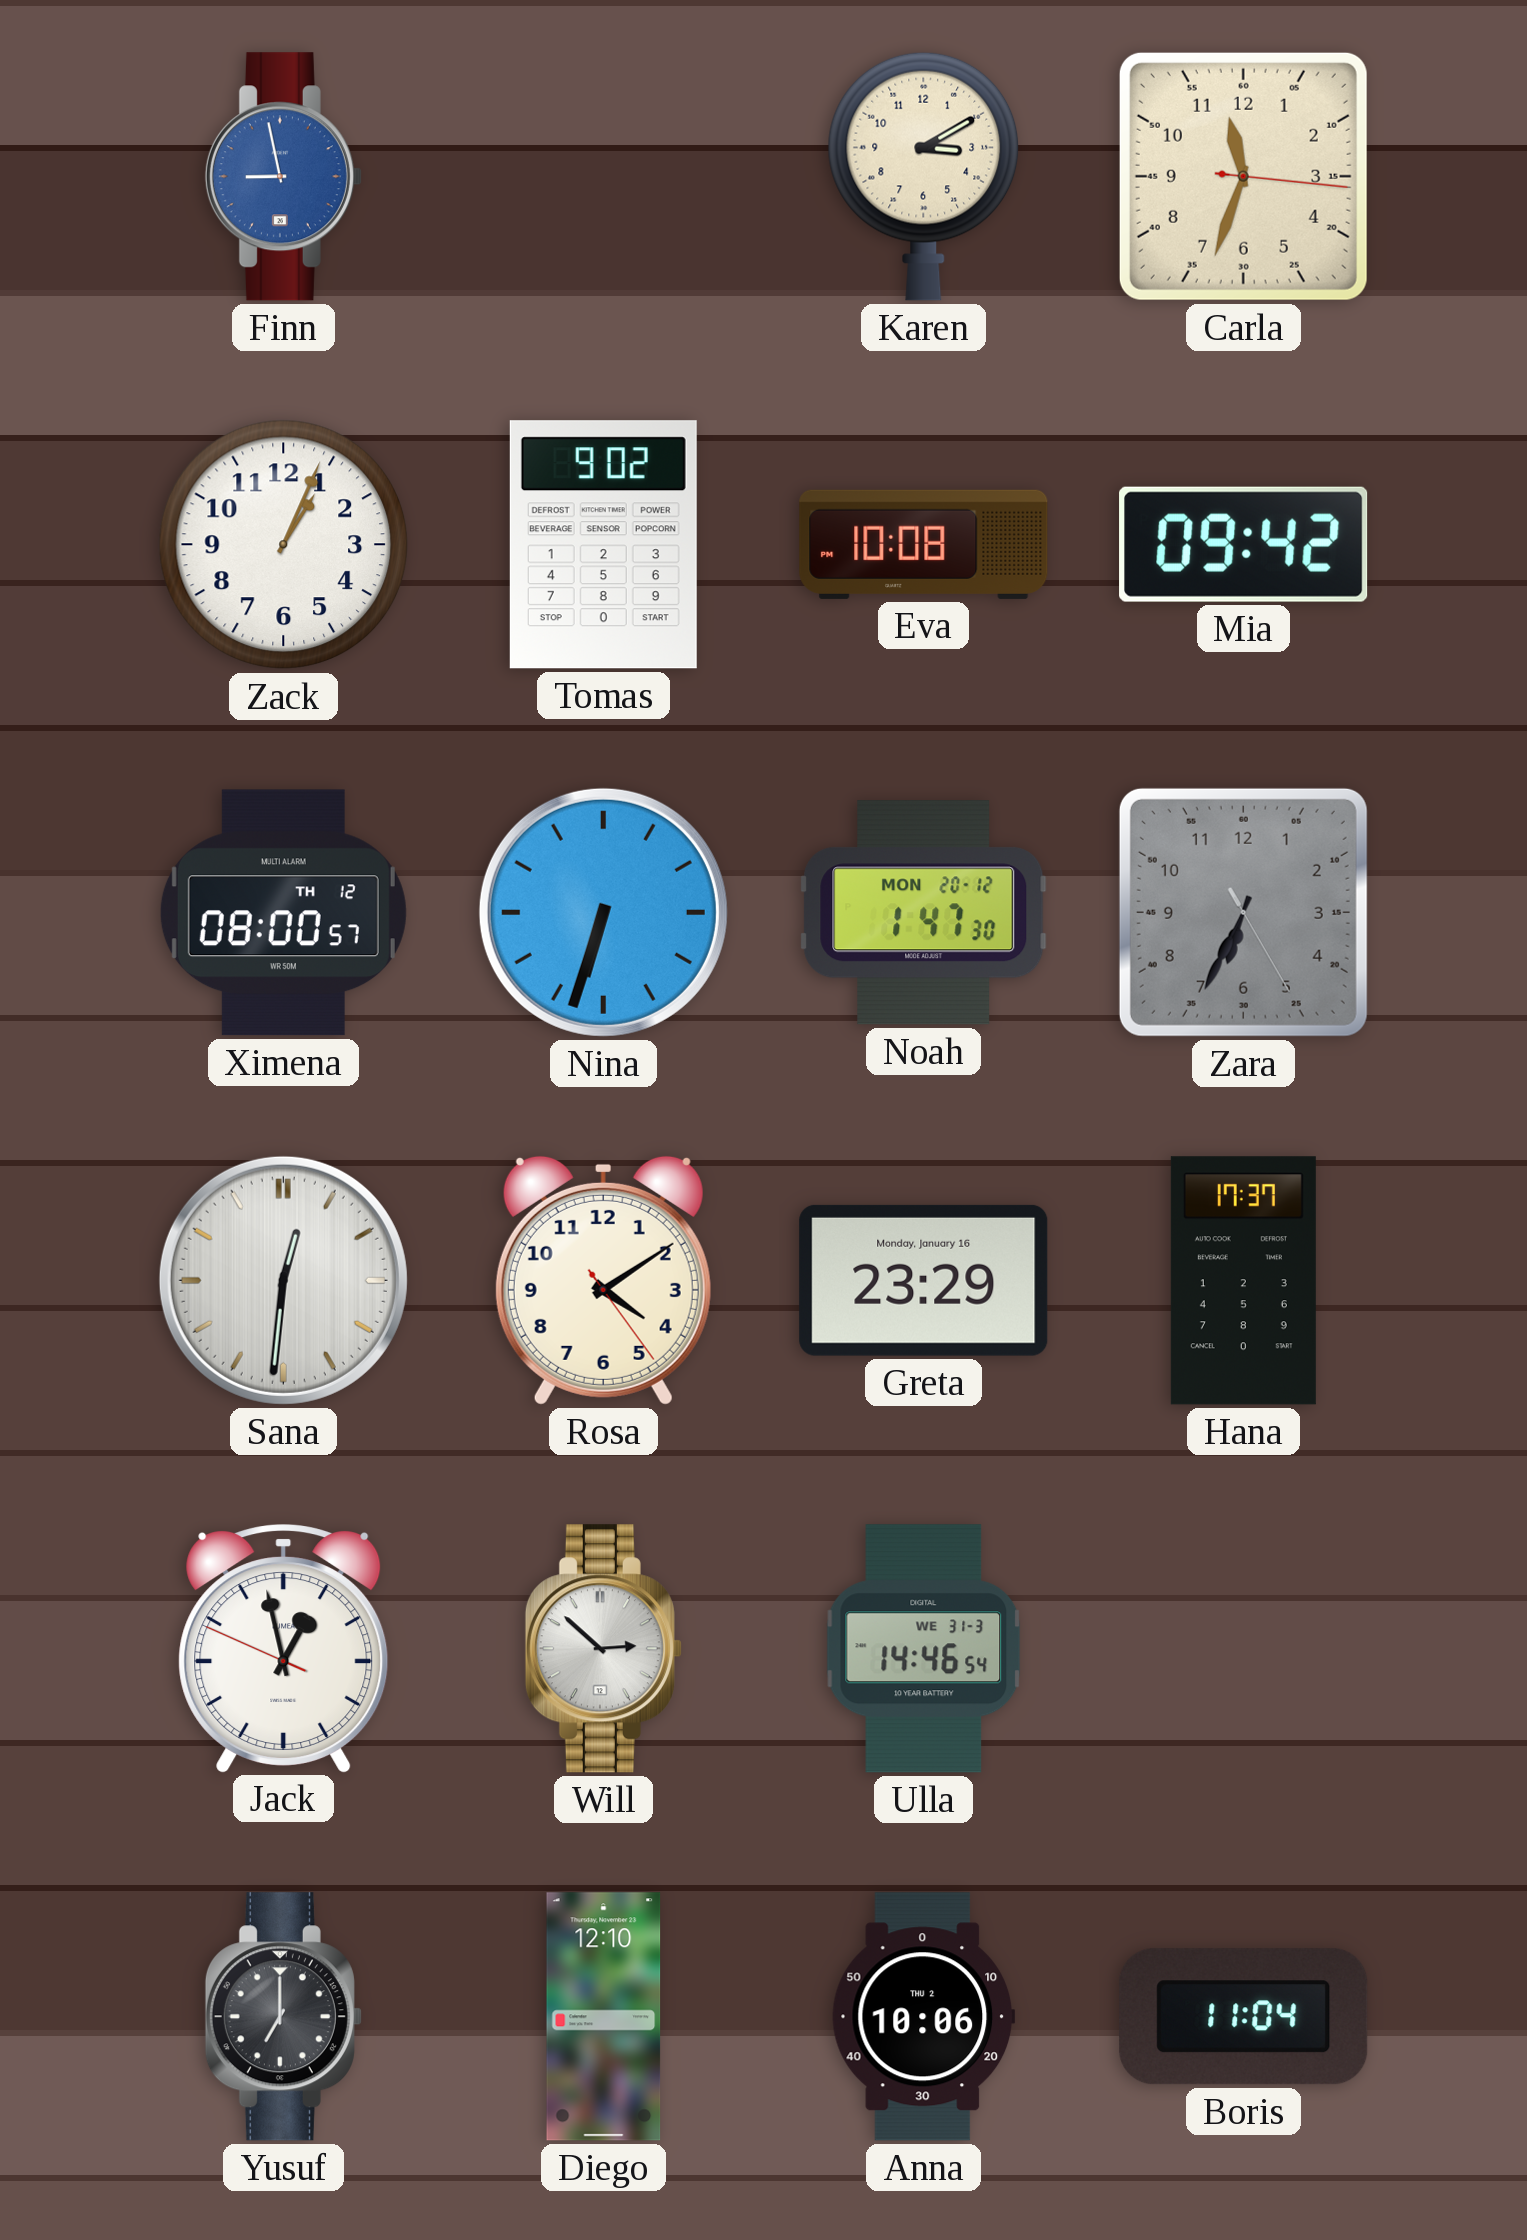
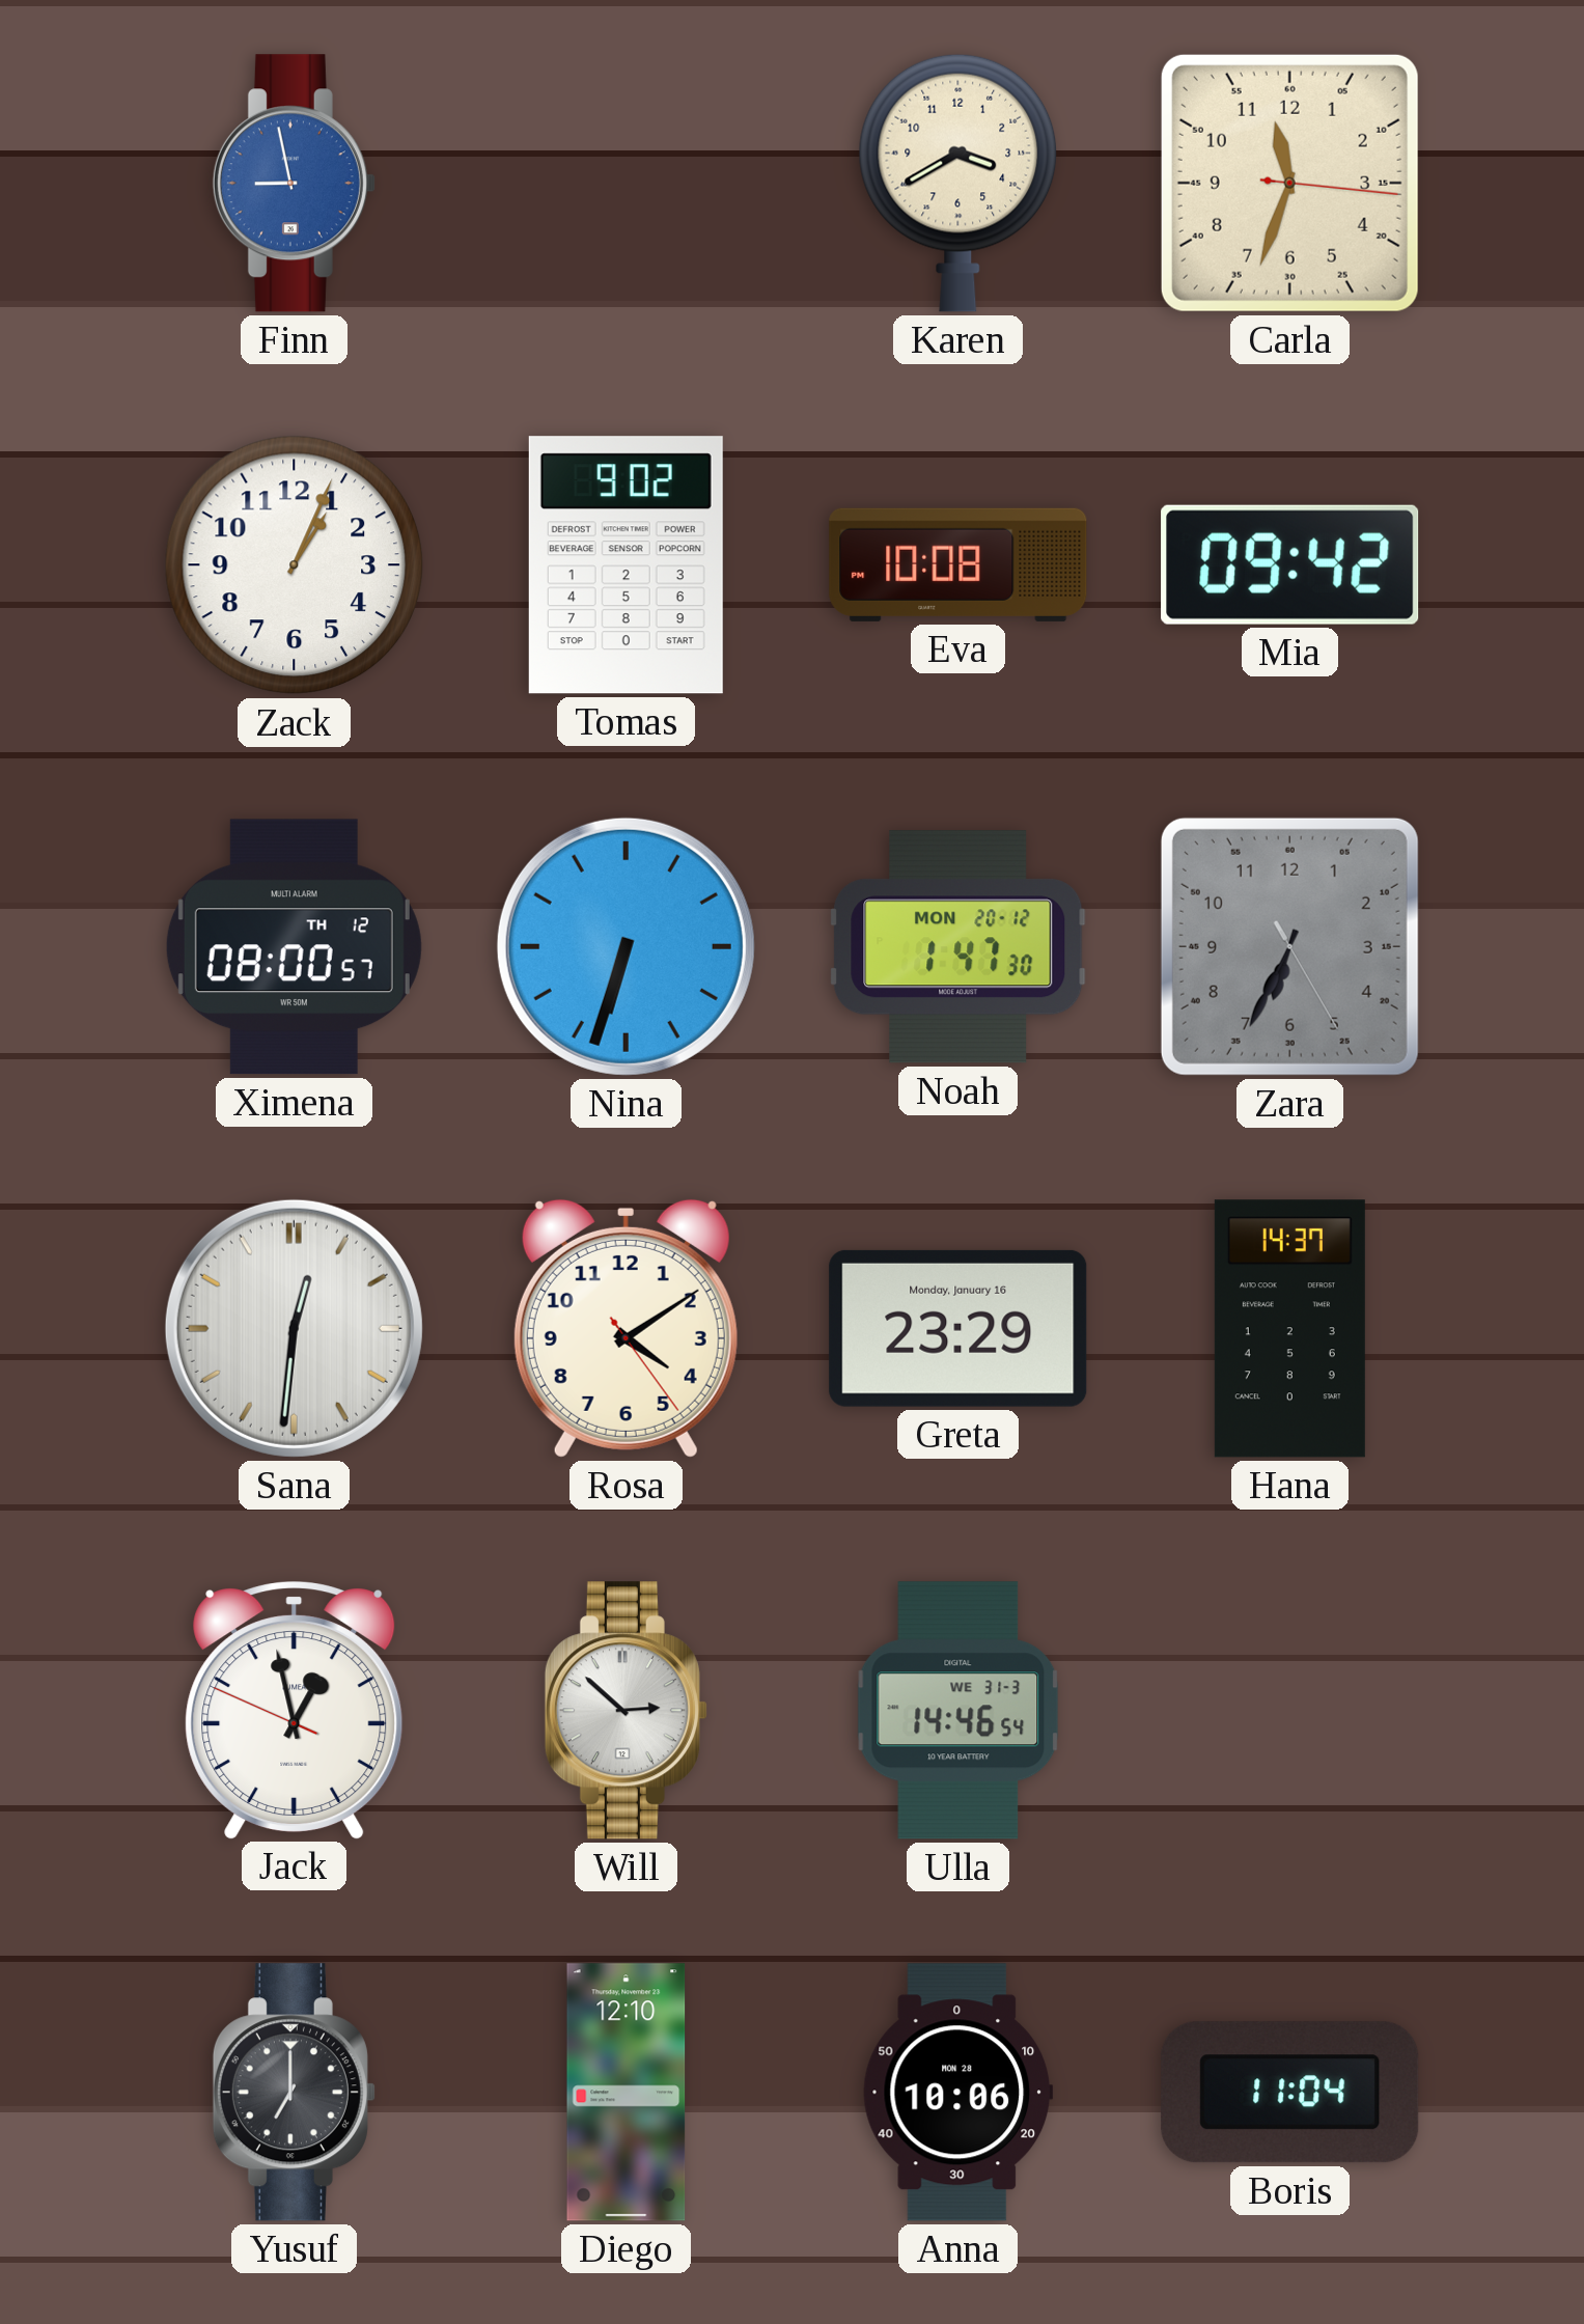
Karen: 3:10 -> 3:40 (958, 183)
Hana: 17:37 -> 14:37 (1289, 1329)
Anna date: THU 2 -> MON 28 (958, 2093)
